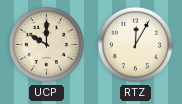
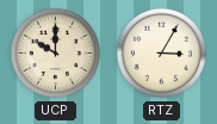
RTZ: 12:05 -> 3:05 (162, 54)
